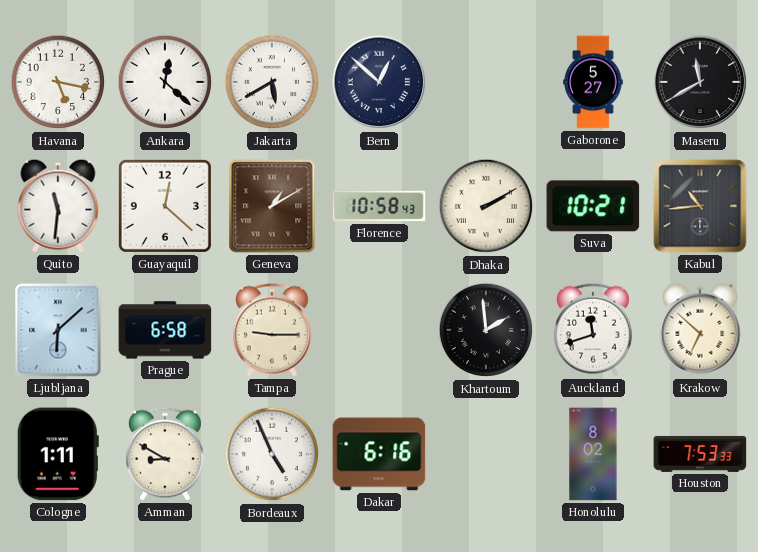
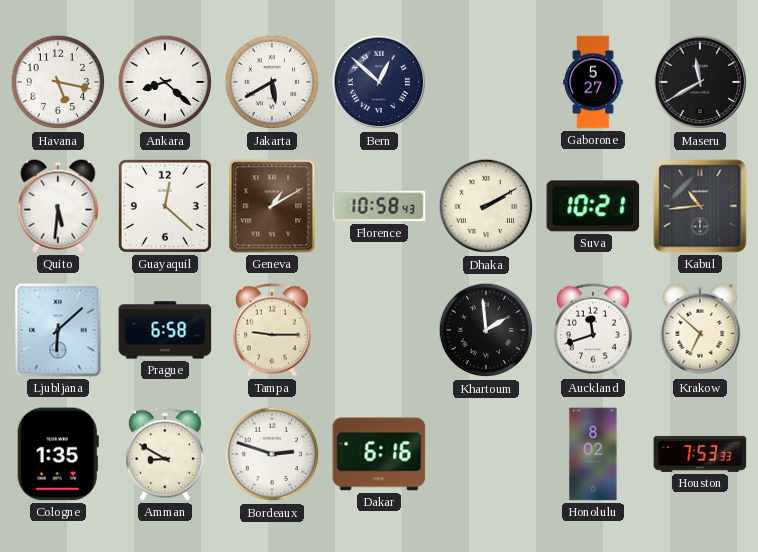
Ankara: 12:22 -> 8:22 (165, 82)
Quito: 11:31 -> 5:31 (58, 206)
Cologne: 1:11 -> 1:35 (58, 454)
Bordeaux: 4:56 -> 2:48 (272, 454)
